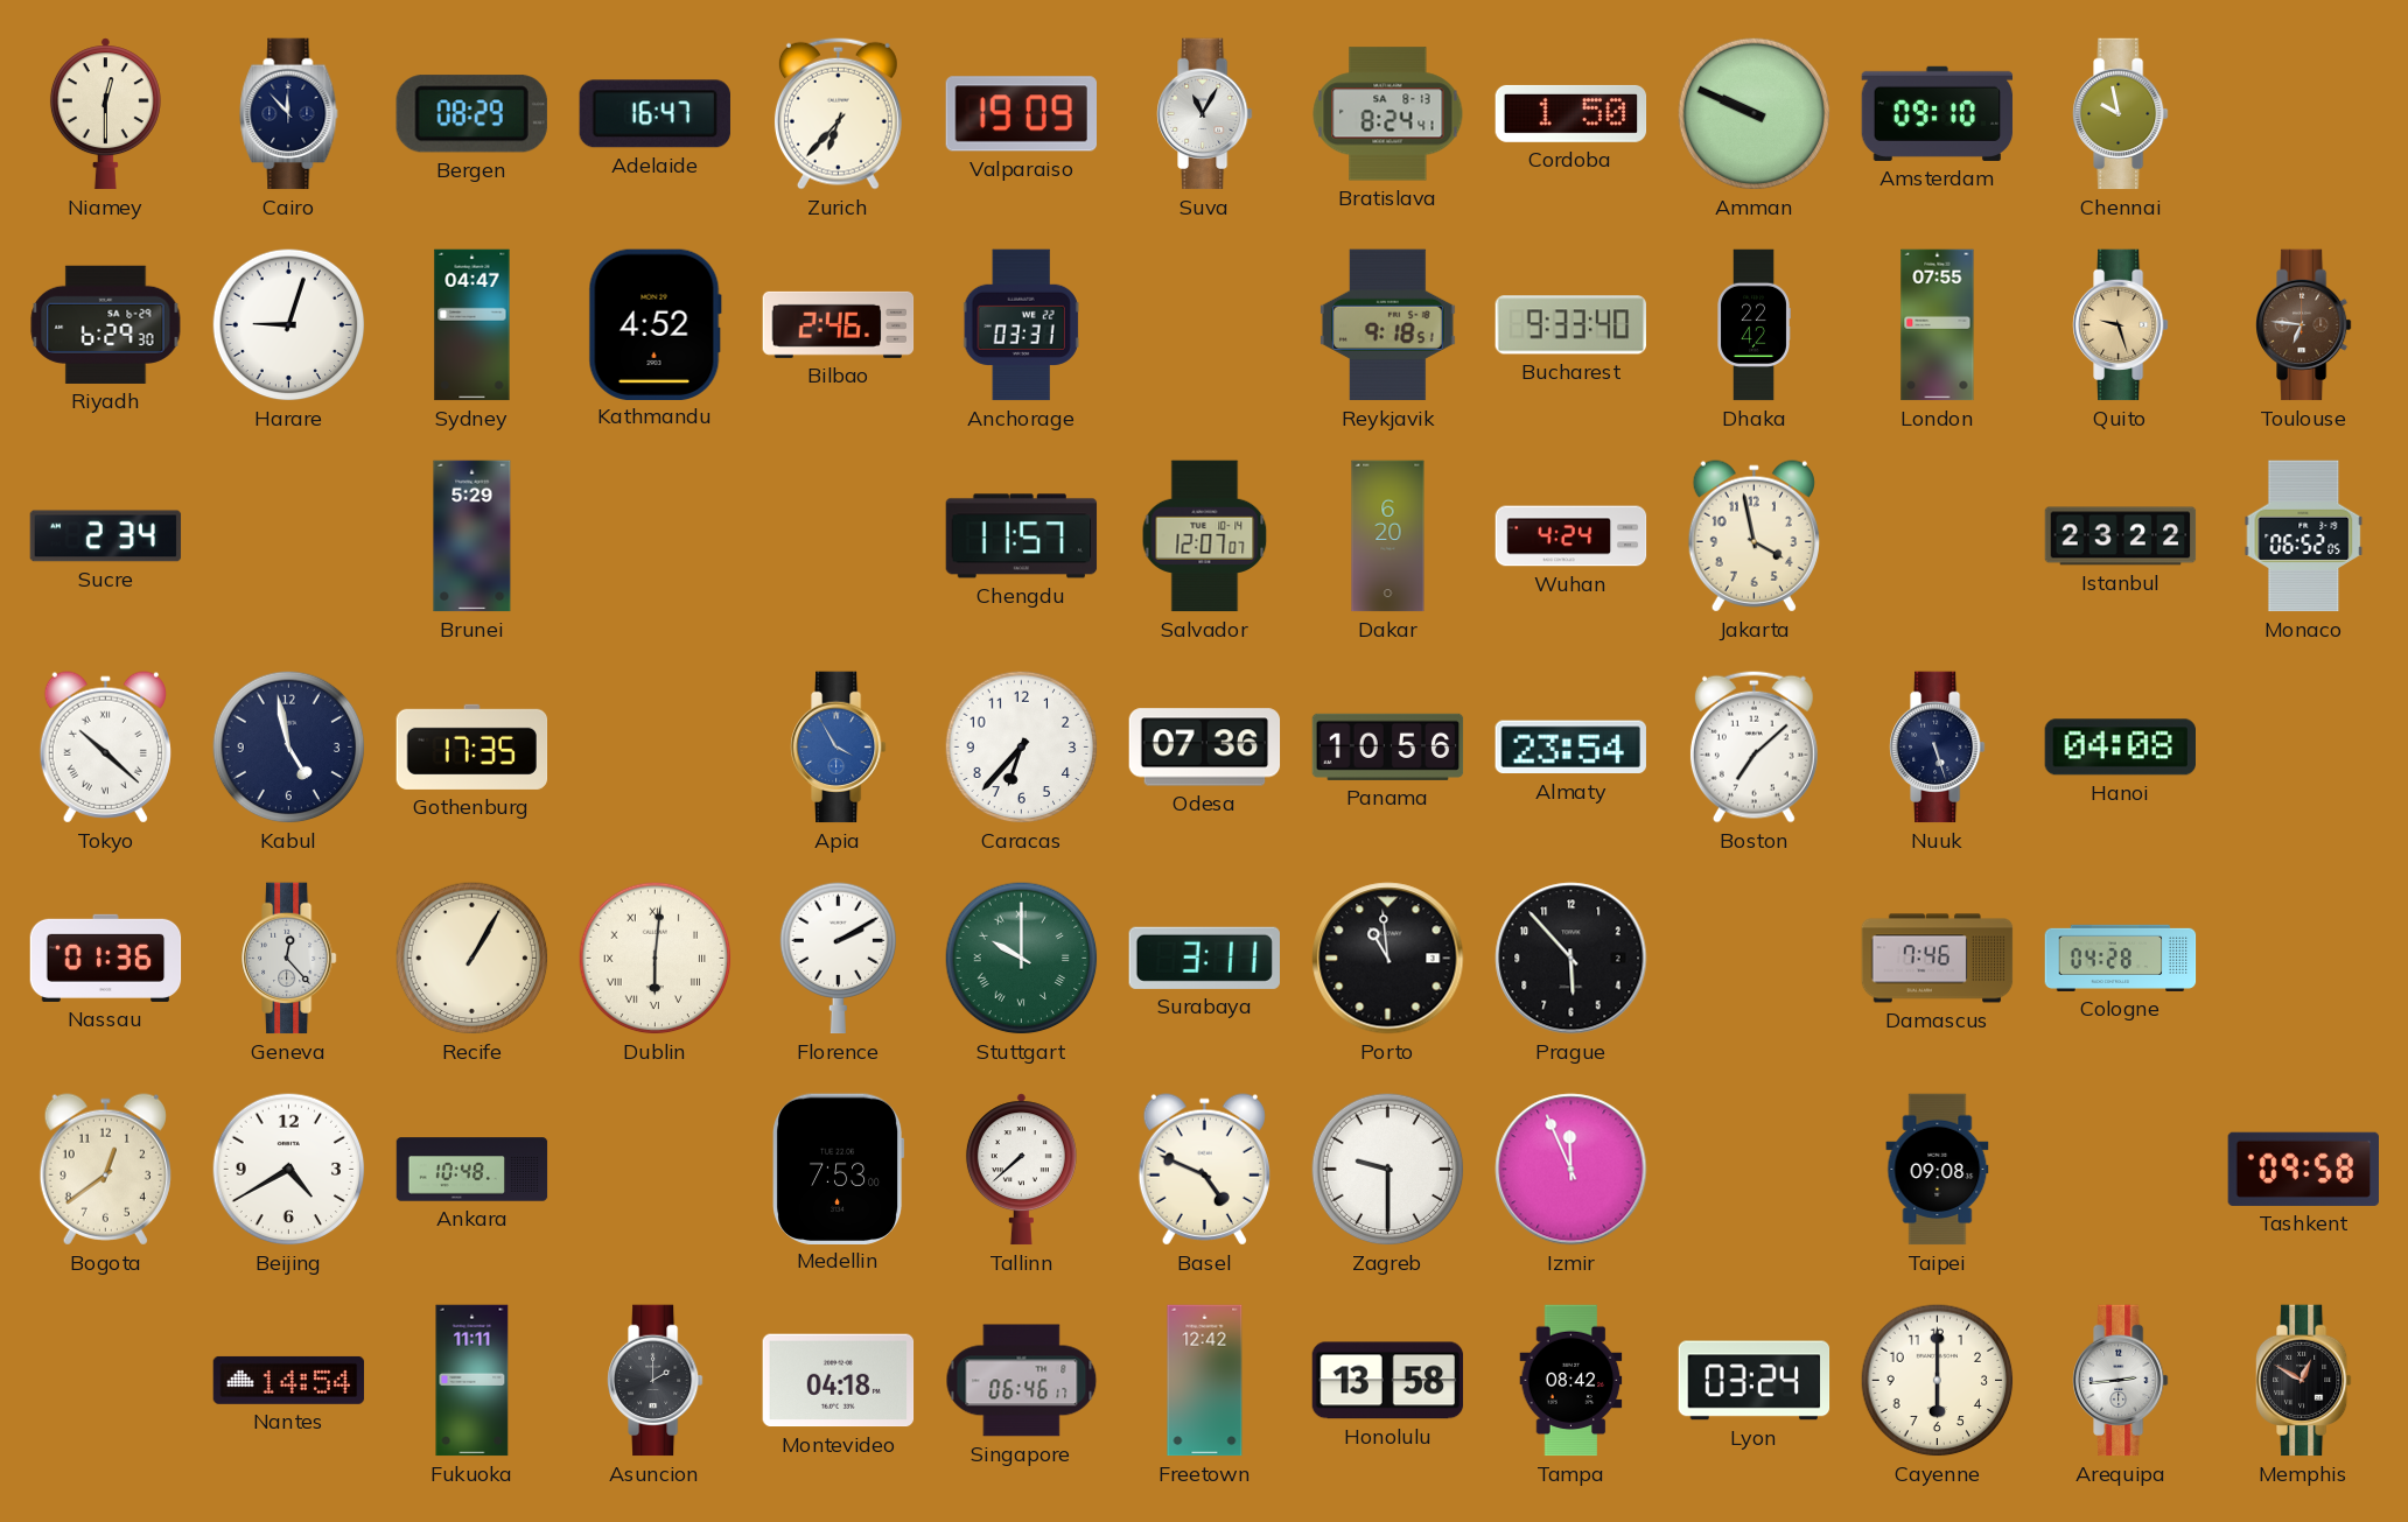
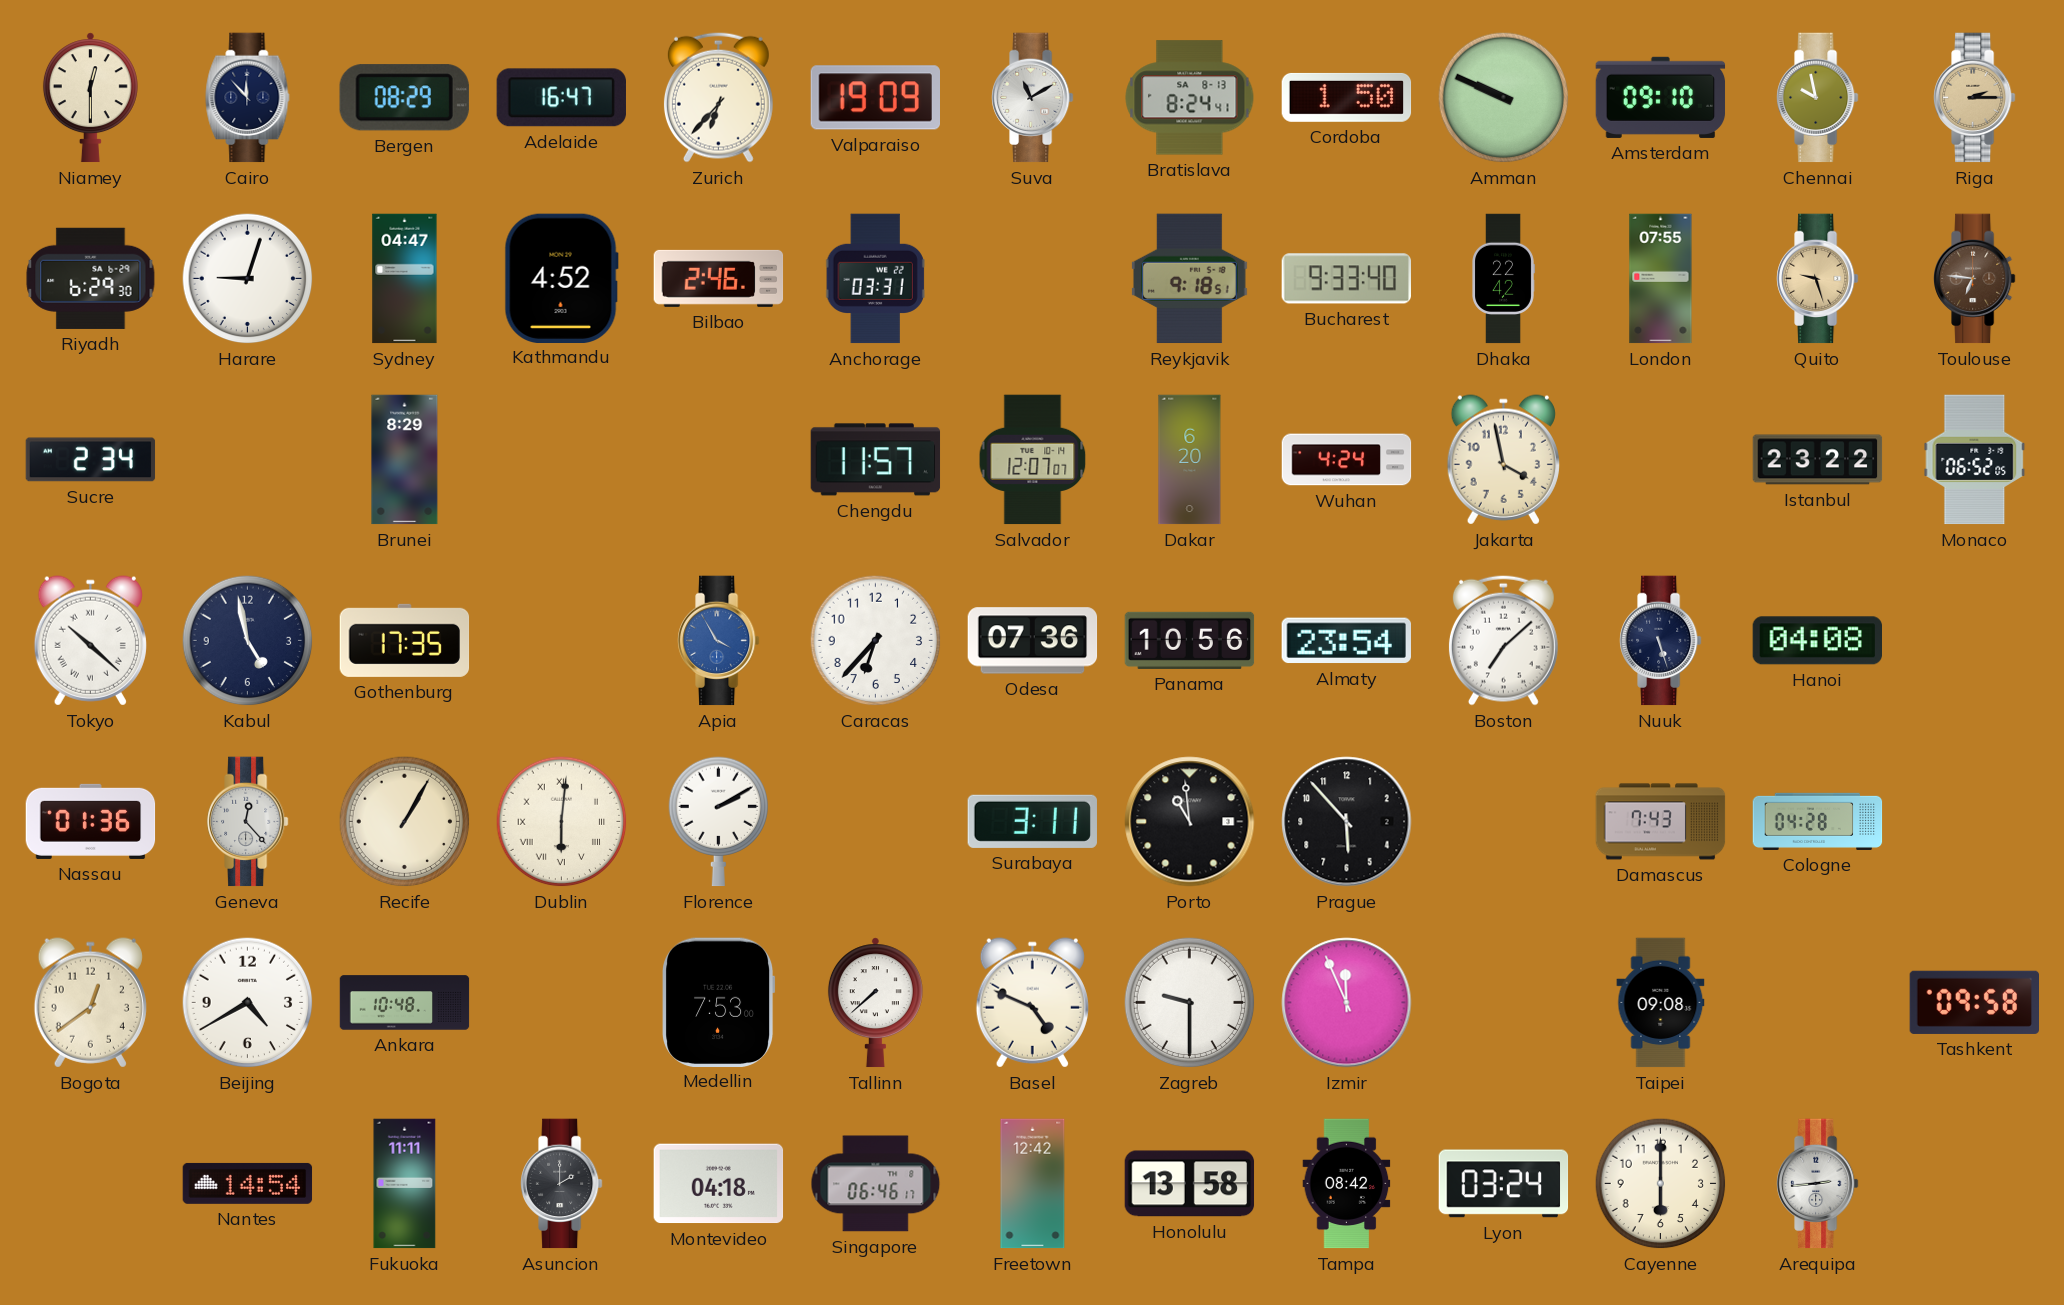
Suva: 11:05 -> 11:10 (1033, 98)
Riga: none -> 2:15 (1975, 98)
Brunei: 5:29 -> 8:29 (405, 460)
Stuttgart: 10:00 -> none (1022, 959)
Damascus: 7:46 -> 7:43 (1661, 822)
Memphis: 12:50 -> none (2304, 1381)
